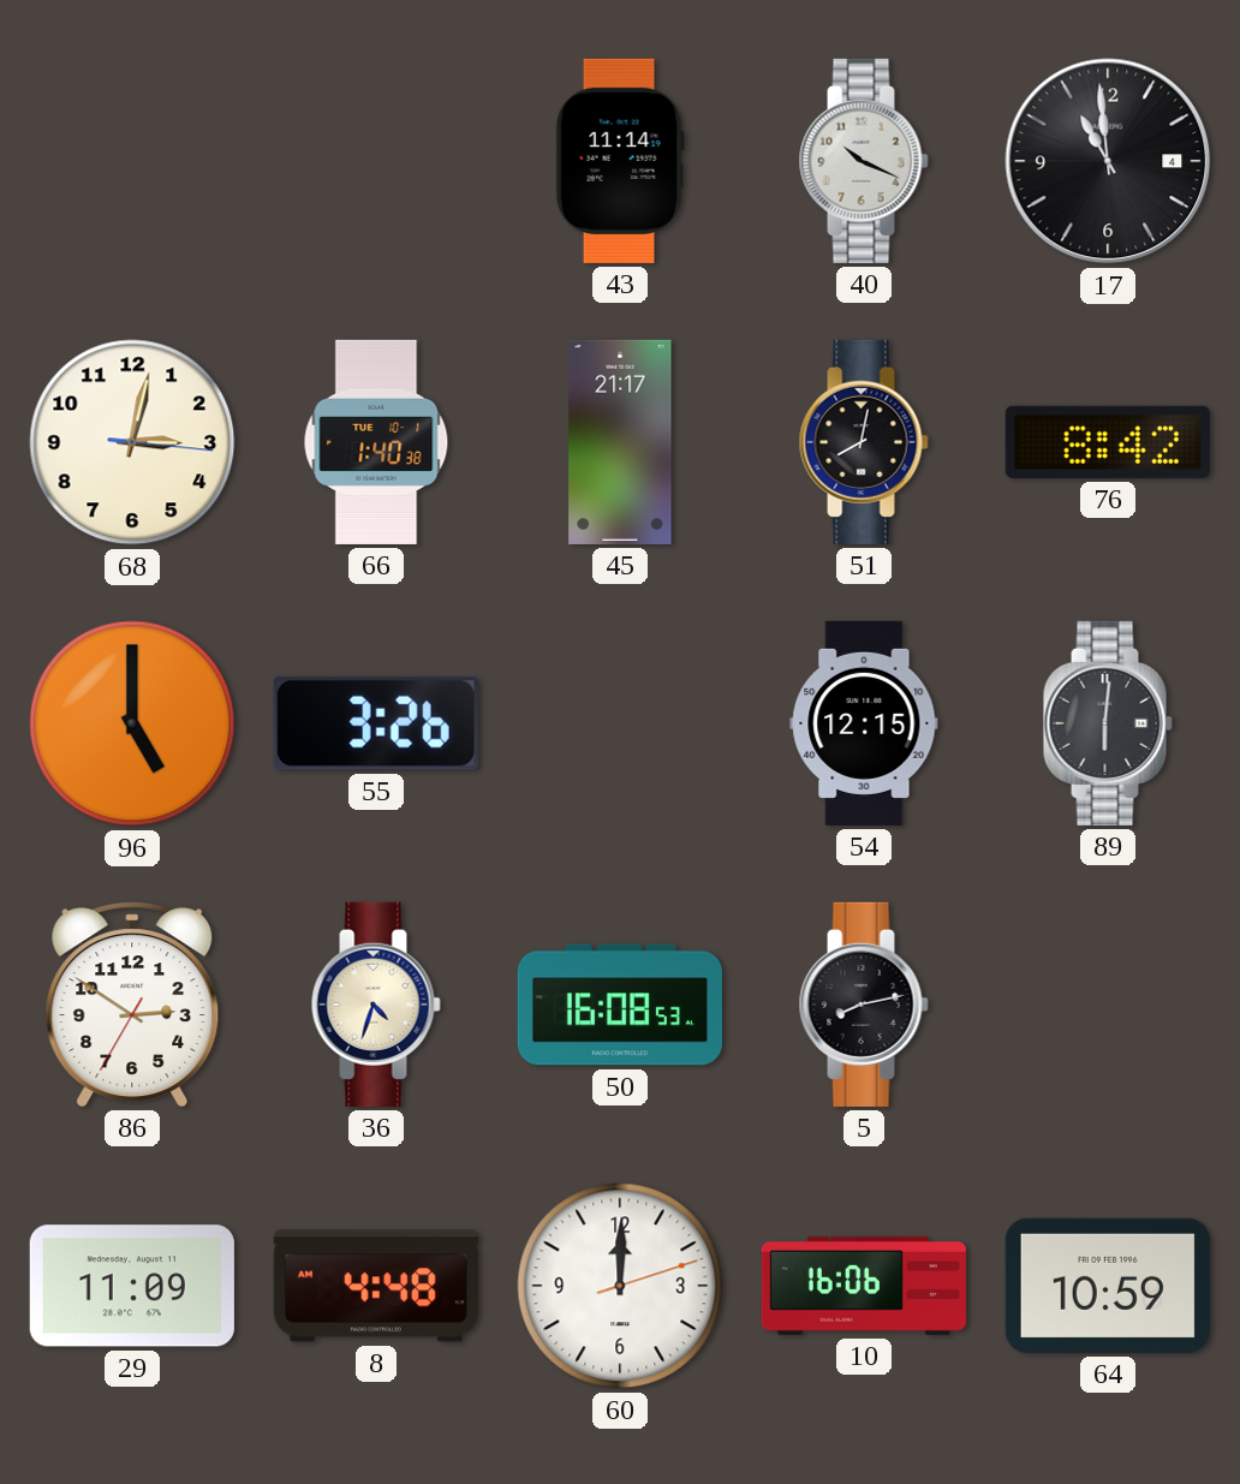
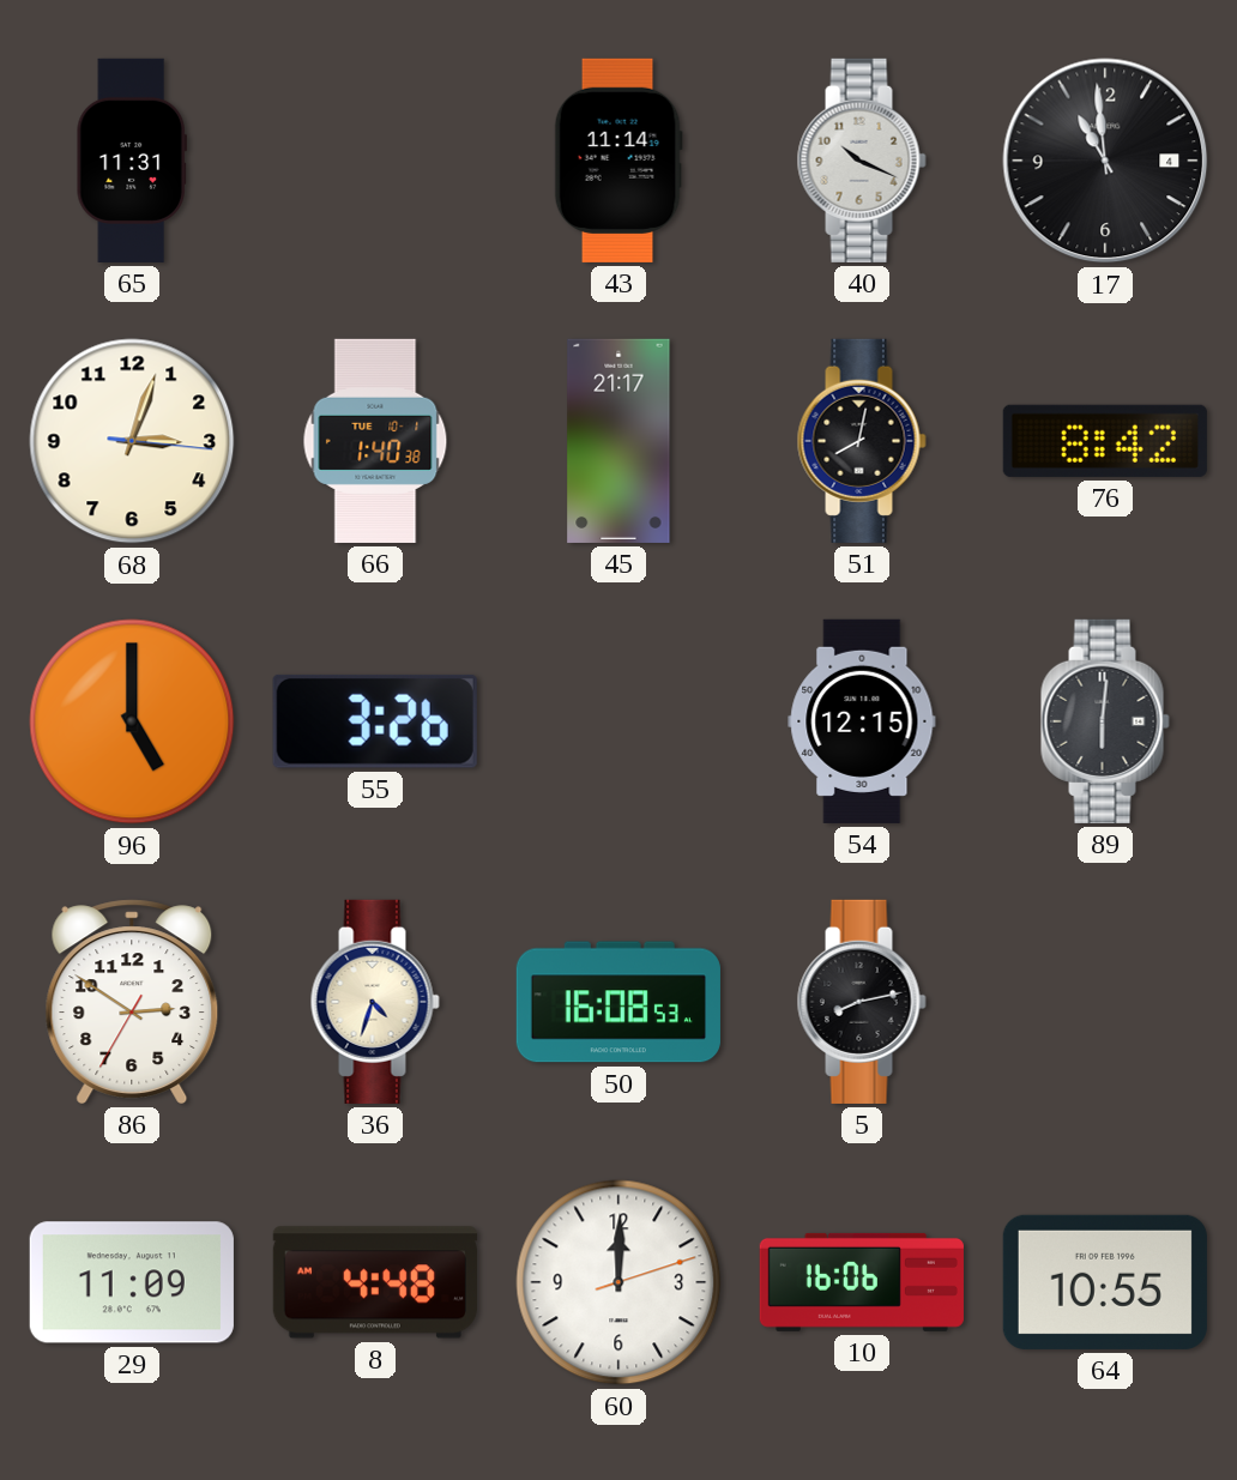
65: none -> 11:31 (132, 161)
68: 3:02 -> 3:03 (132, 441)
64: 10:59 -> 10:55 (1105, 1282)
